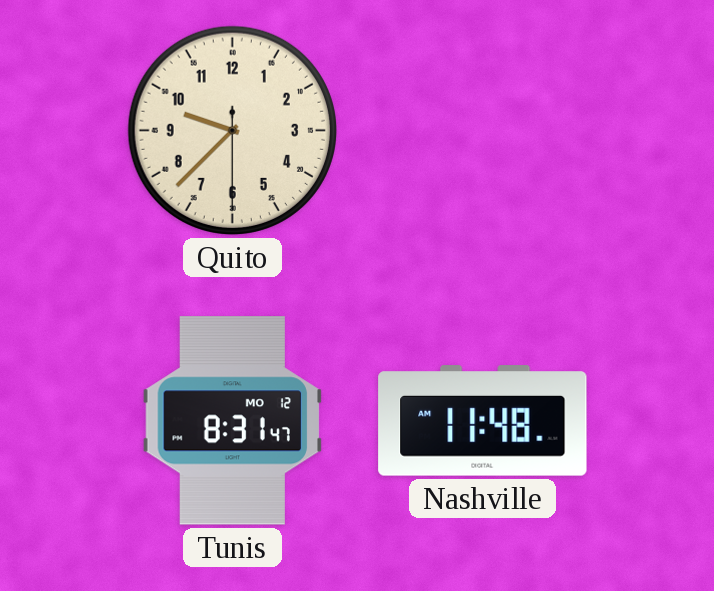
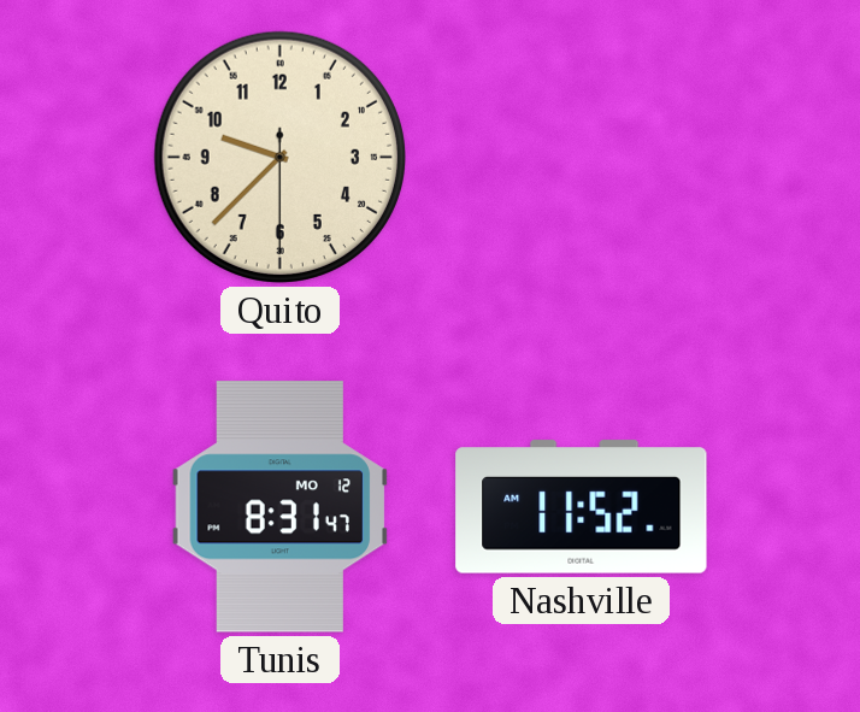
Nashville: 11:48 -> 11:52 (582, 507)
